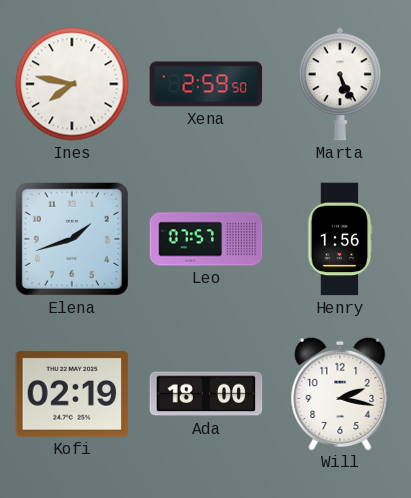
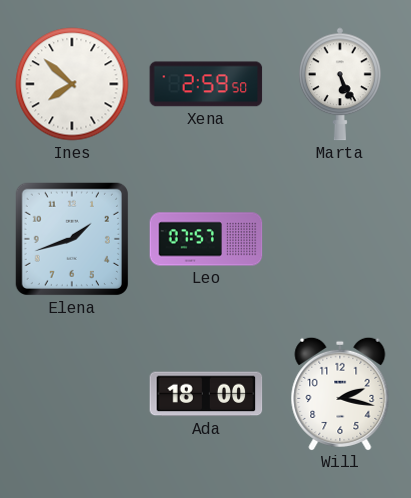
Ines: 7:47 -> 7:52 (72, 84)
Henry: 1:56 -> none (340, 239)
Kofi: 02:19 -> none (72, 394)
